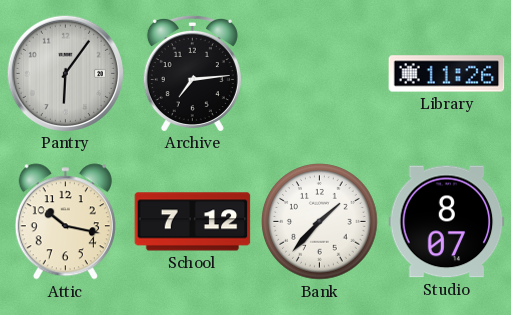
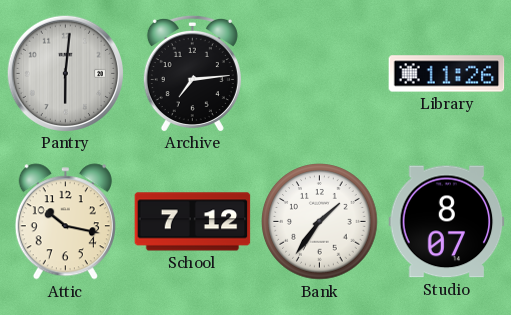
Pantry: 6:06 -> 6:01 (65, 73)
Bank: 1:37 -> 1:36 (320, 222)
